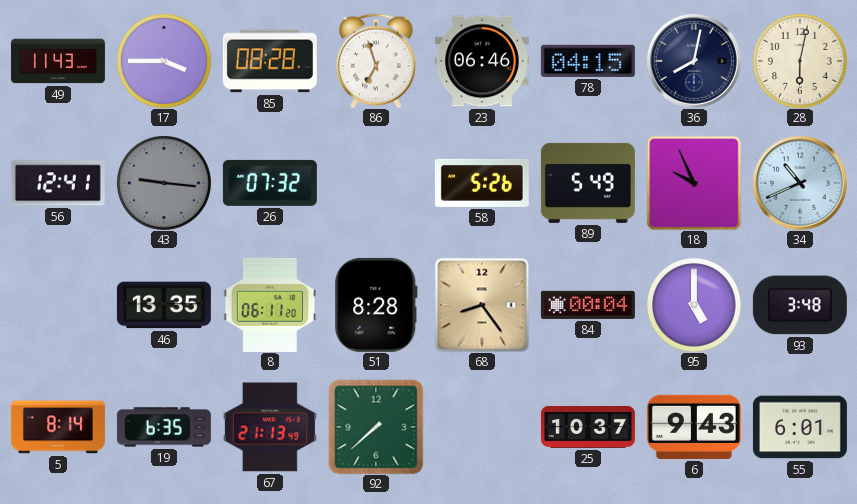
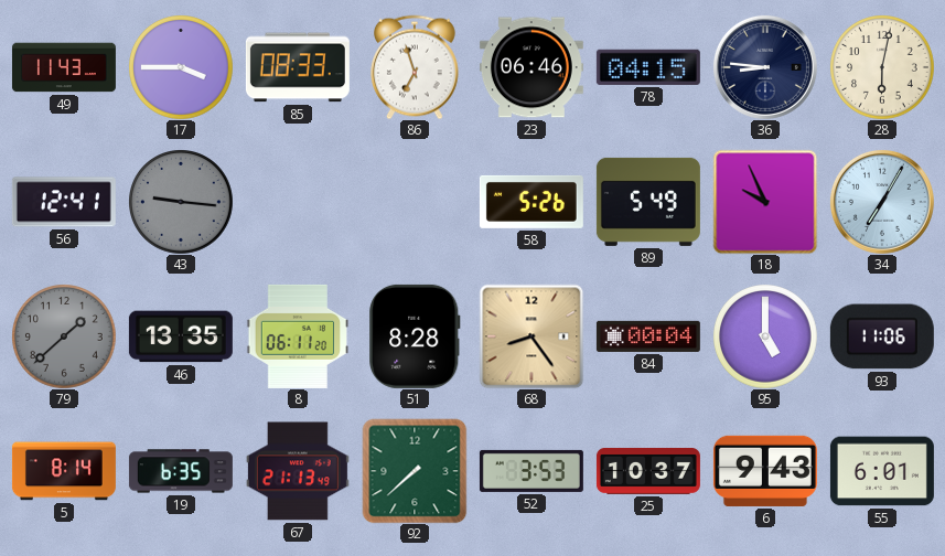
85: 08:28 -> 08:33 (298, 67)
36: 8:02 -> 8:46 (765, 67)
26: 07:32 -> none (270, 183)
34: 10:41 -> 7:05 (882, 202)
79: none -> 1:38 (64, 336)
93: 3:48 -> 11:06 (882, 336)
52: none -> 3:53 (531, 471)
